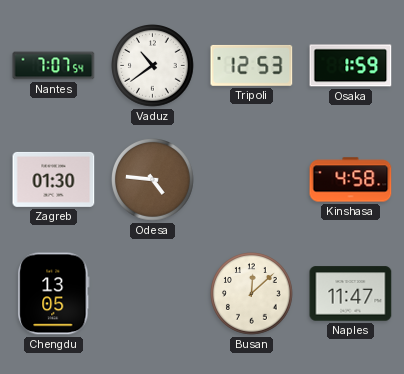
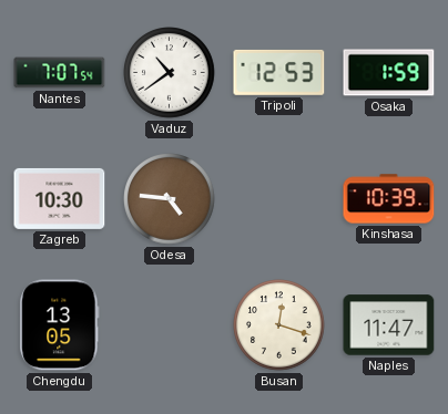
Zagreb: 01:30 -> 10:30 (60, 198)
Kinshasa: 4:58 -> 10:39 (389, 199)
Busan: 12:08 -> 12:18 (279, 325)
